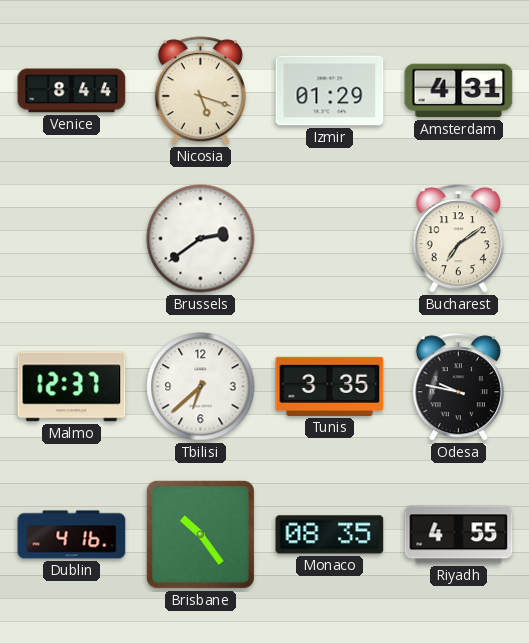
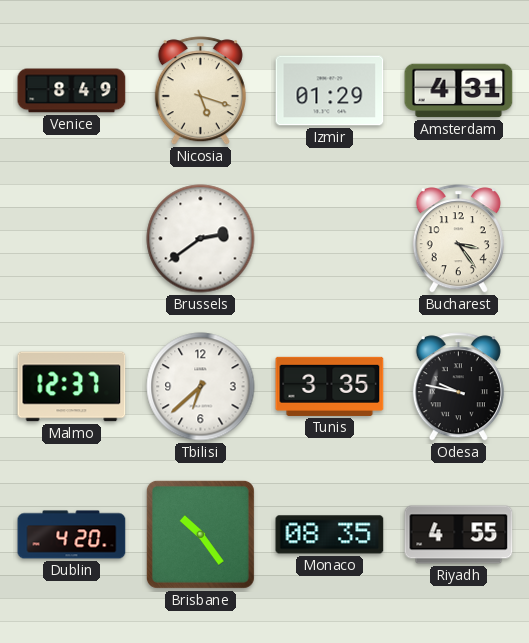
Venice: 8:44 -> 8:49 (72, 91)
Bucharest: 7:09 -> 3:24 (458, 239)
Dublin: 4:16 -> 4:20 (72, 535)
